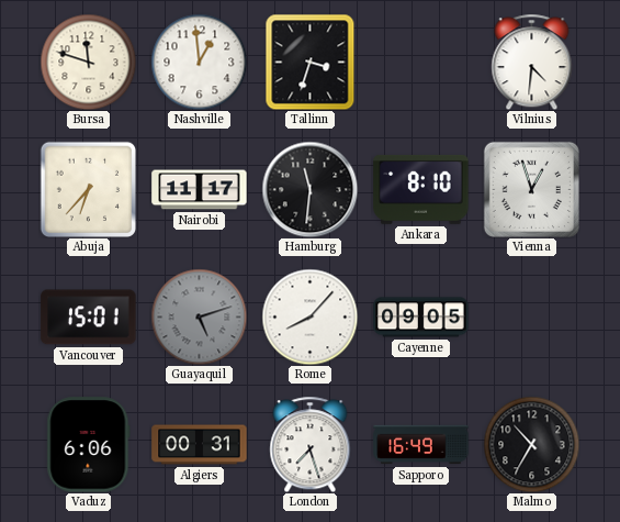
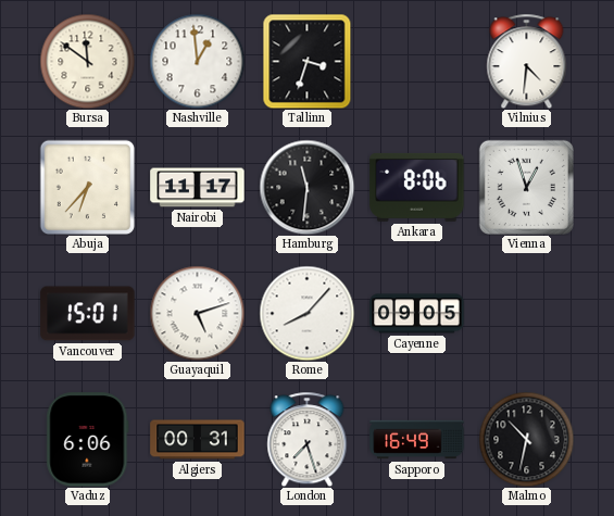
Bursa: 11:48 -> 11:51 (87, 61)
Ankara: 8:10 -> 8:06 (417, 187)
Guayaquil dial: grey -> white (197, 313)
Malmo: 10:35 -> 10:32 (526, 439)
